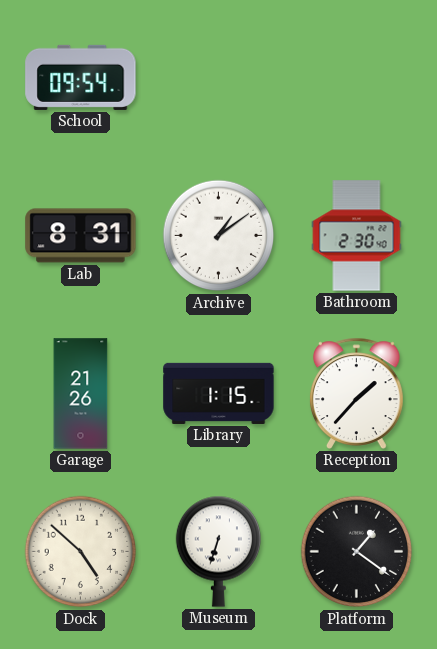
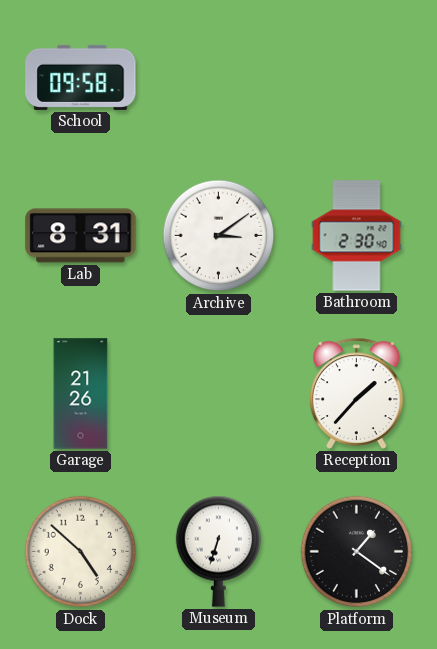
School: 09:54 -> 09:58 (81, 77)
Archive: 1:09 -> 3:09 (219, 236)
Library: 1:15 -> none (219, 393)
